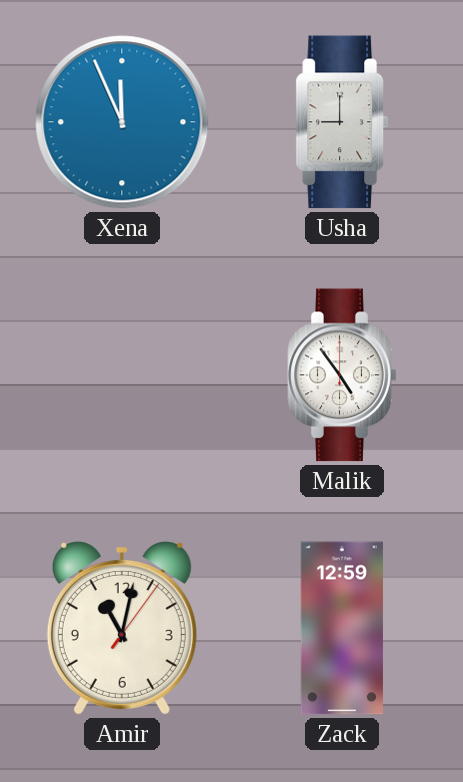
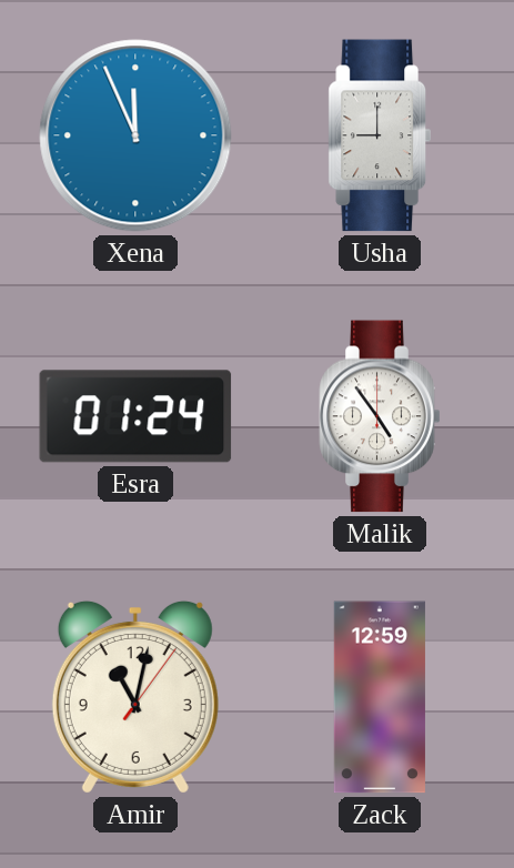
Esra: none -> 01:24 (135, 416)
